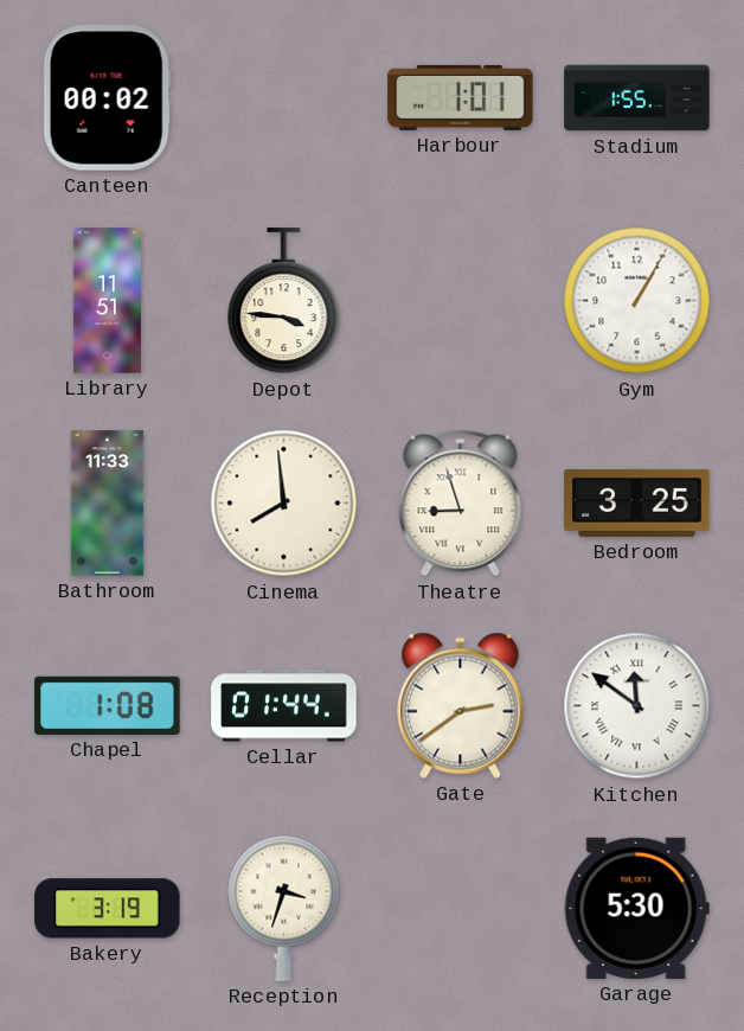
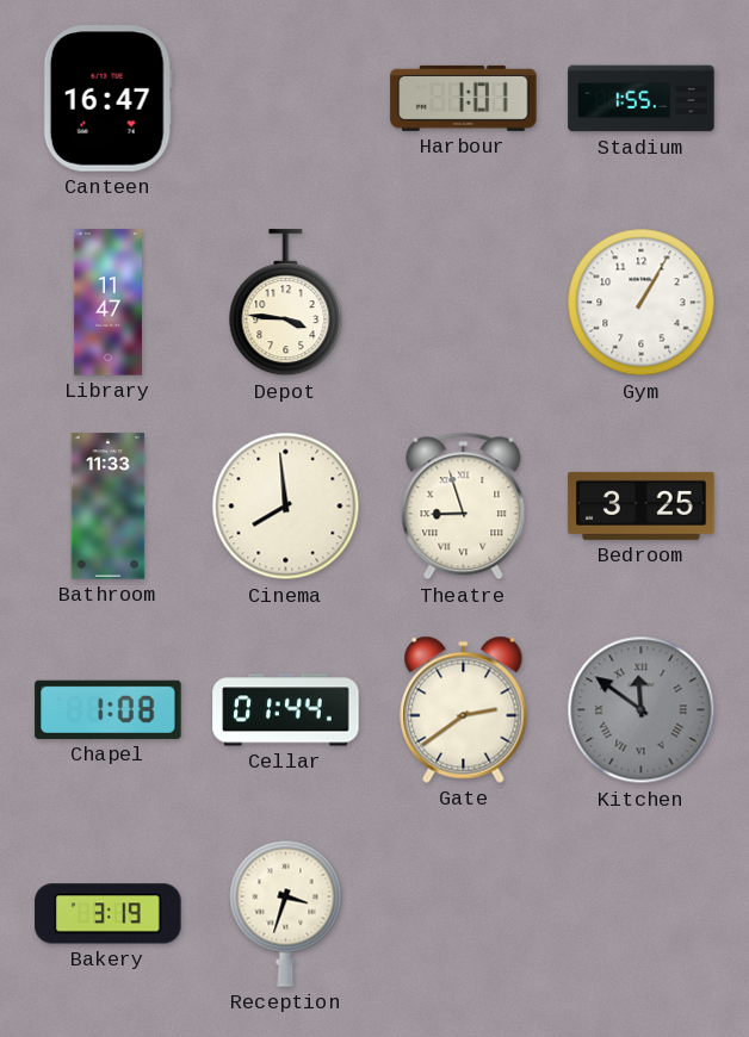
Canteen: 00:02 -> 16:47 (107, 99)
Library: 11:51 -> 11:47 (107, 303)
Kitchen dial: white -> grey (642, 710)
Garage: 5:30 -> none (636, 908)
